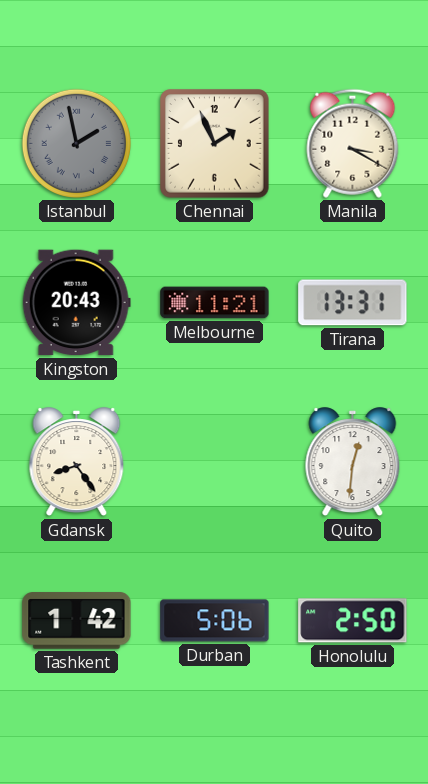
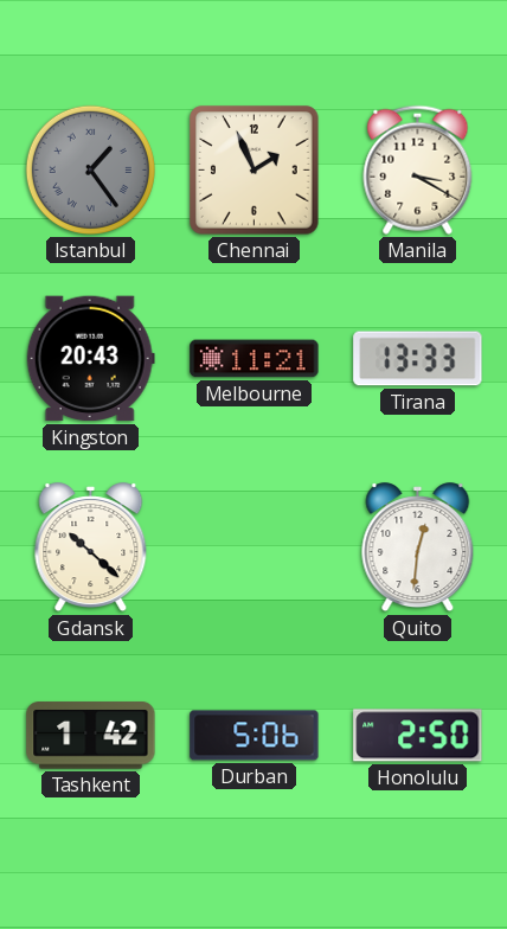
Istanbul: 1:58 -> 1:24 (90, 169)
Tirana: 13:31 -> 13:33 (418, 359)
Gdansk: 8:24 -> 10:22 (91, 547)
